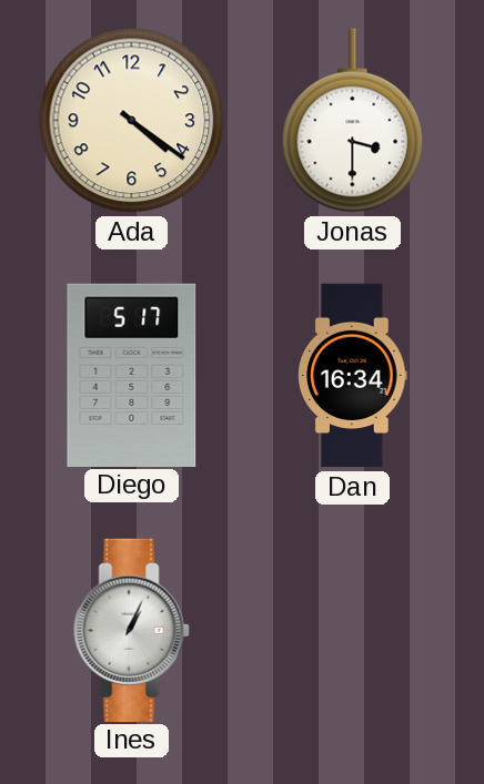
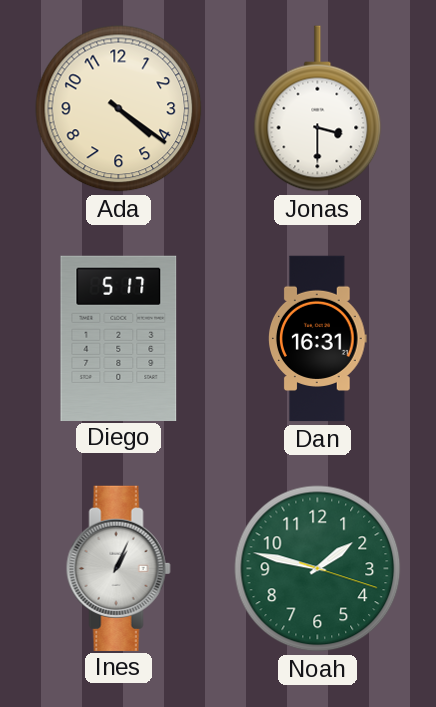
Dan: 16:34 -> 16:31 (318, 339)
Noah: none -> 1:47 (318, 569)
